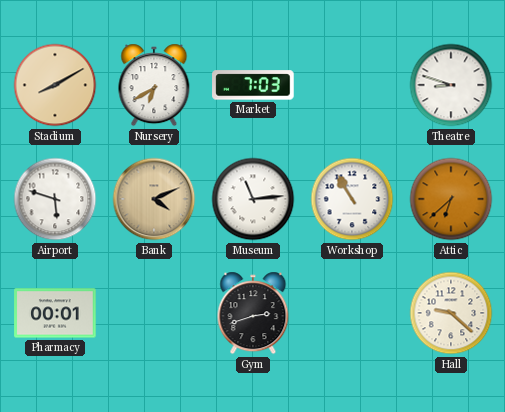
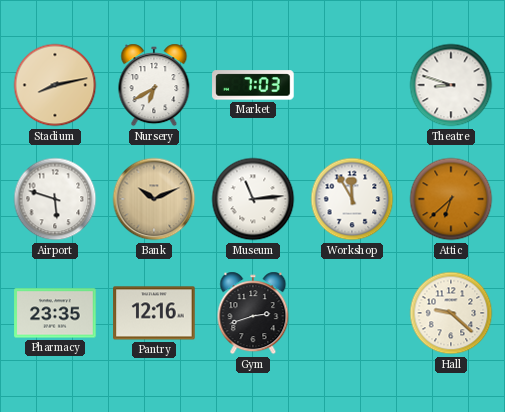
Stadium: 8:10 -> 8:13 (55, 85)
Bank: 4:11 -> 10:11 (154, 199)
Workshop: 10:55 -> 11:55 (352, 199)
Pharmacy: 00:01 -> 23:35 (55, 313)
Pantry: none -> 12:16 (154, 313)
